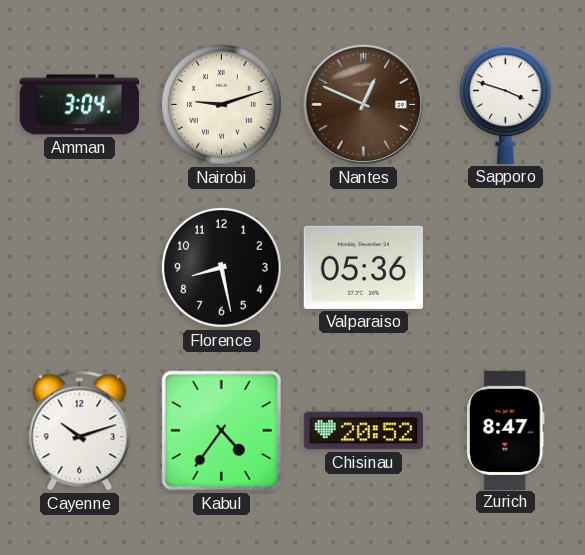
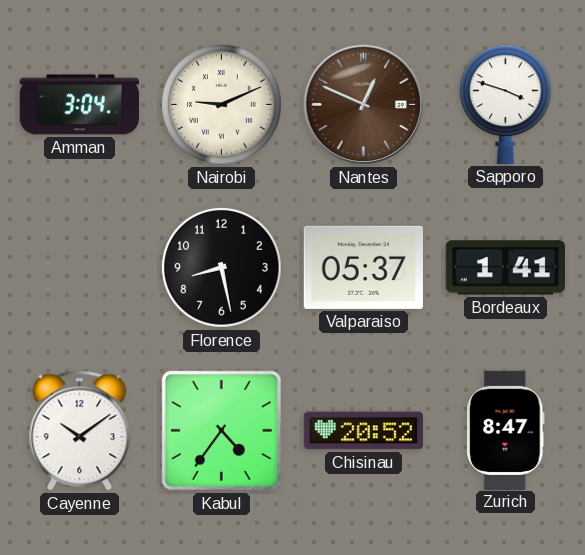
Nairobi: 9:12 -> 9:11 (222, 105)
Valparaiso: 05:36 -> 05:37 (363, 267)
Bordeaux: none -> 1:41 (505, 268)
Cayenne: 10:12 -> 10:09 (80, 431)
